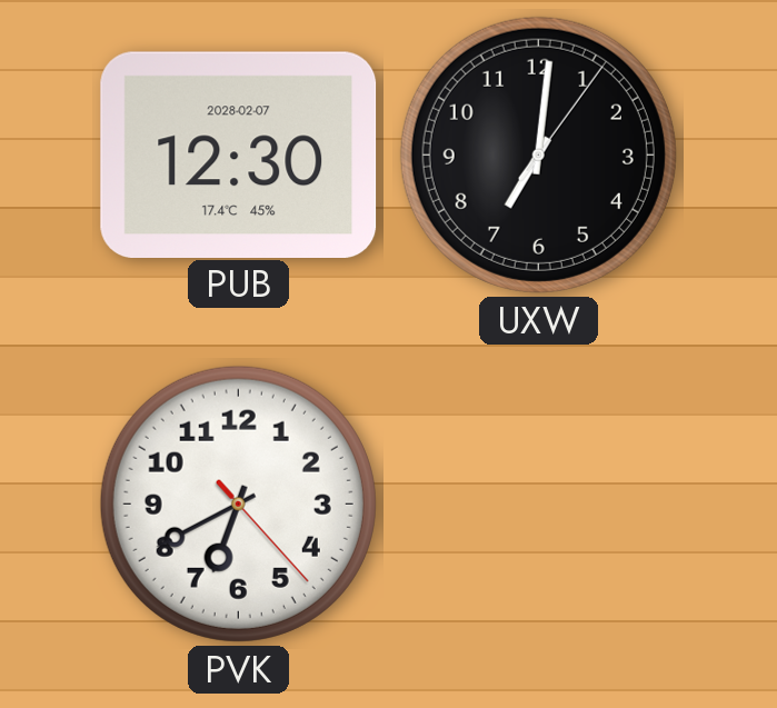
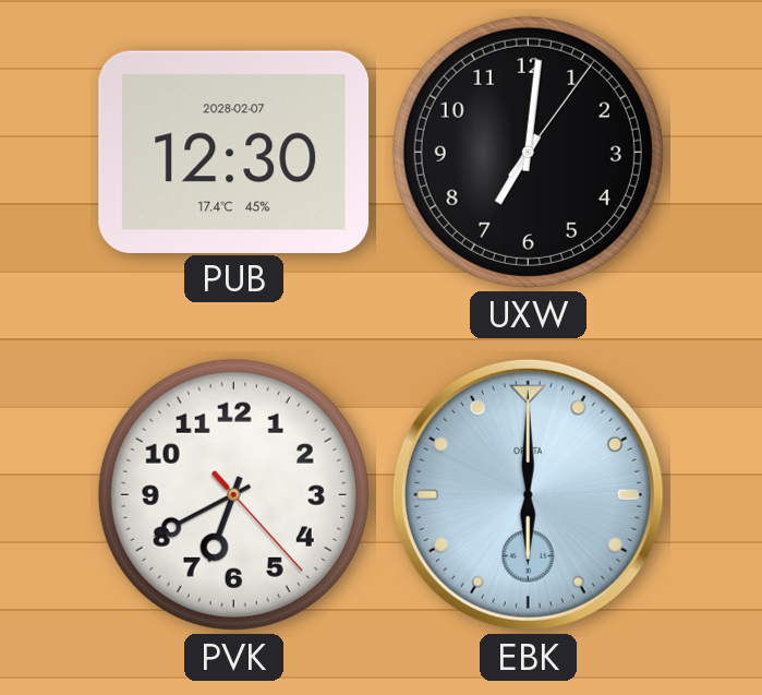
EBK: none -> 6:00 (528, 494)
